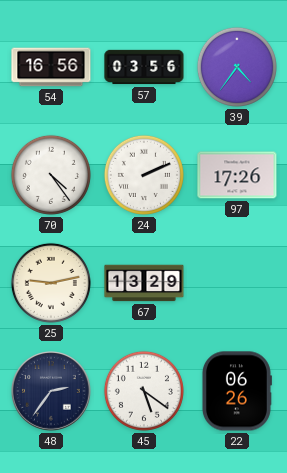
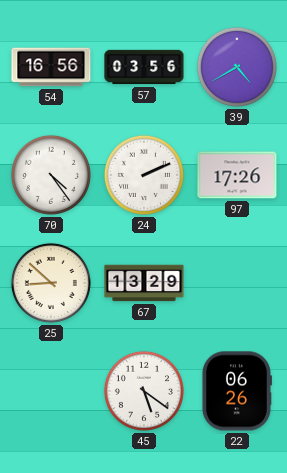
39: 4:36 -> 4:40 (237, 67)
25: 9:13 -> 8:52 (51, 283)
48: 2:36 -> none (52, 392)
